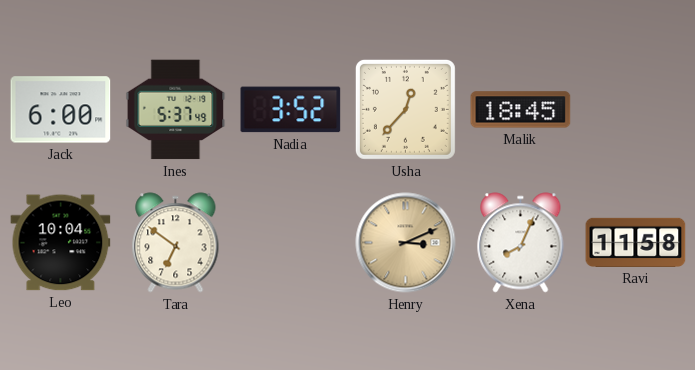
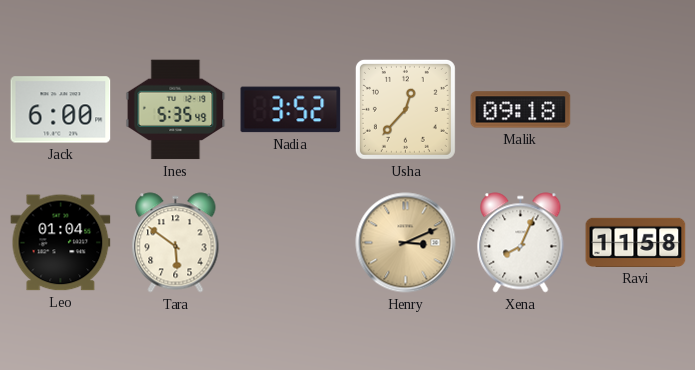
Ines: 5:37 -> 5:35 (176, 110)
Malik: 18:45 -> 09:18 (521, 110)
Leo: 10:04 -> 01:04 (61, 243)
Tara: 6:51 -> 5:51 (176, 243)
